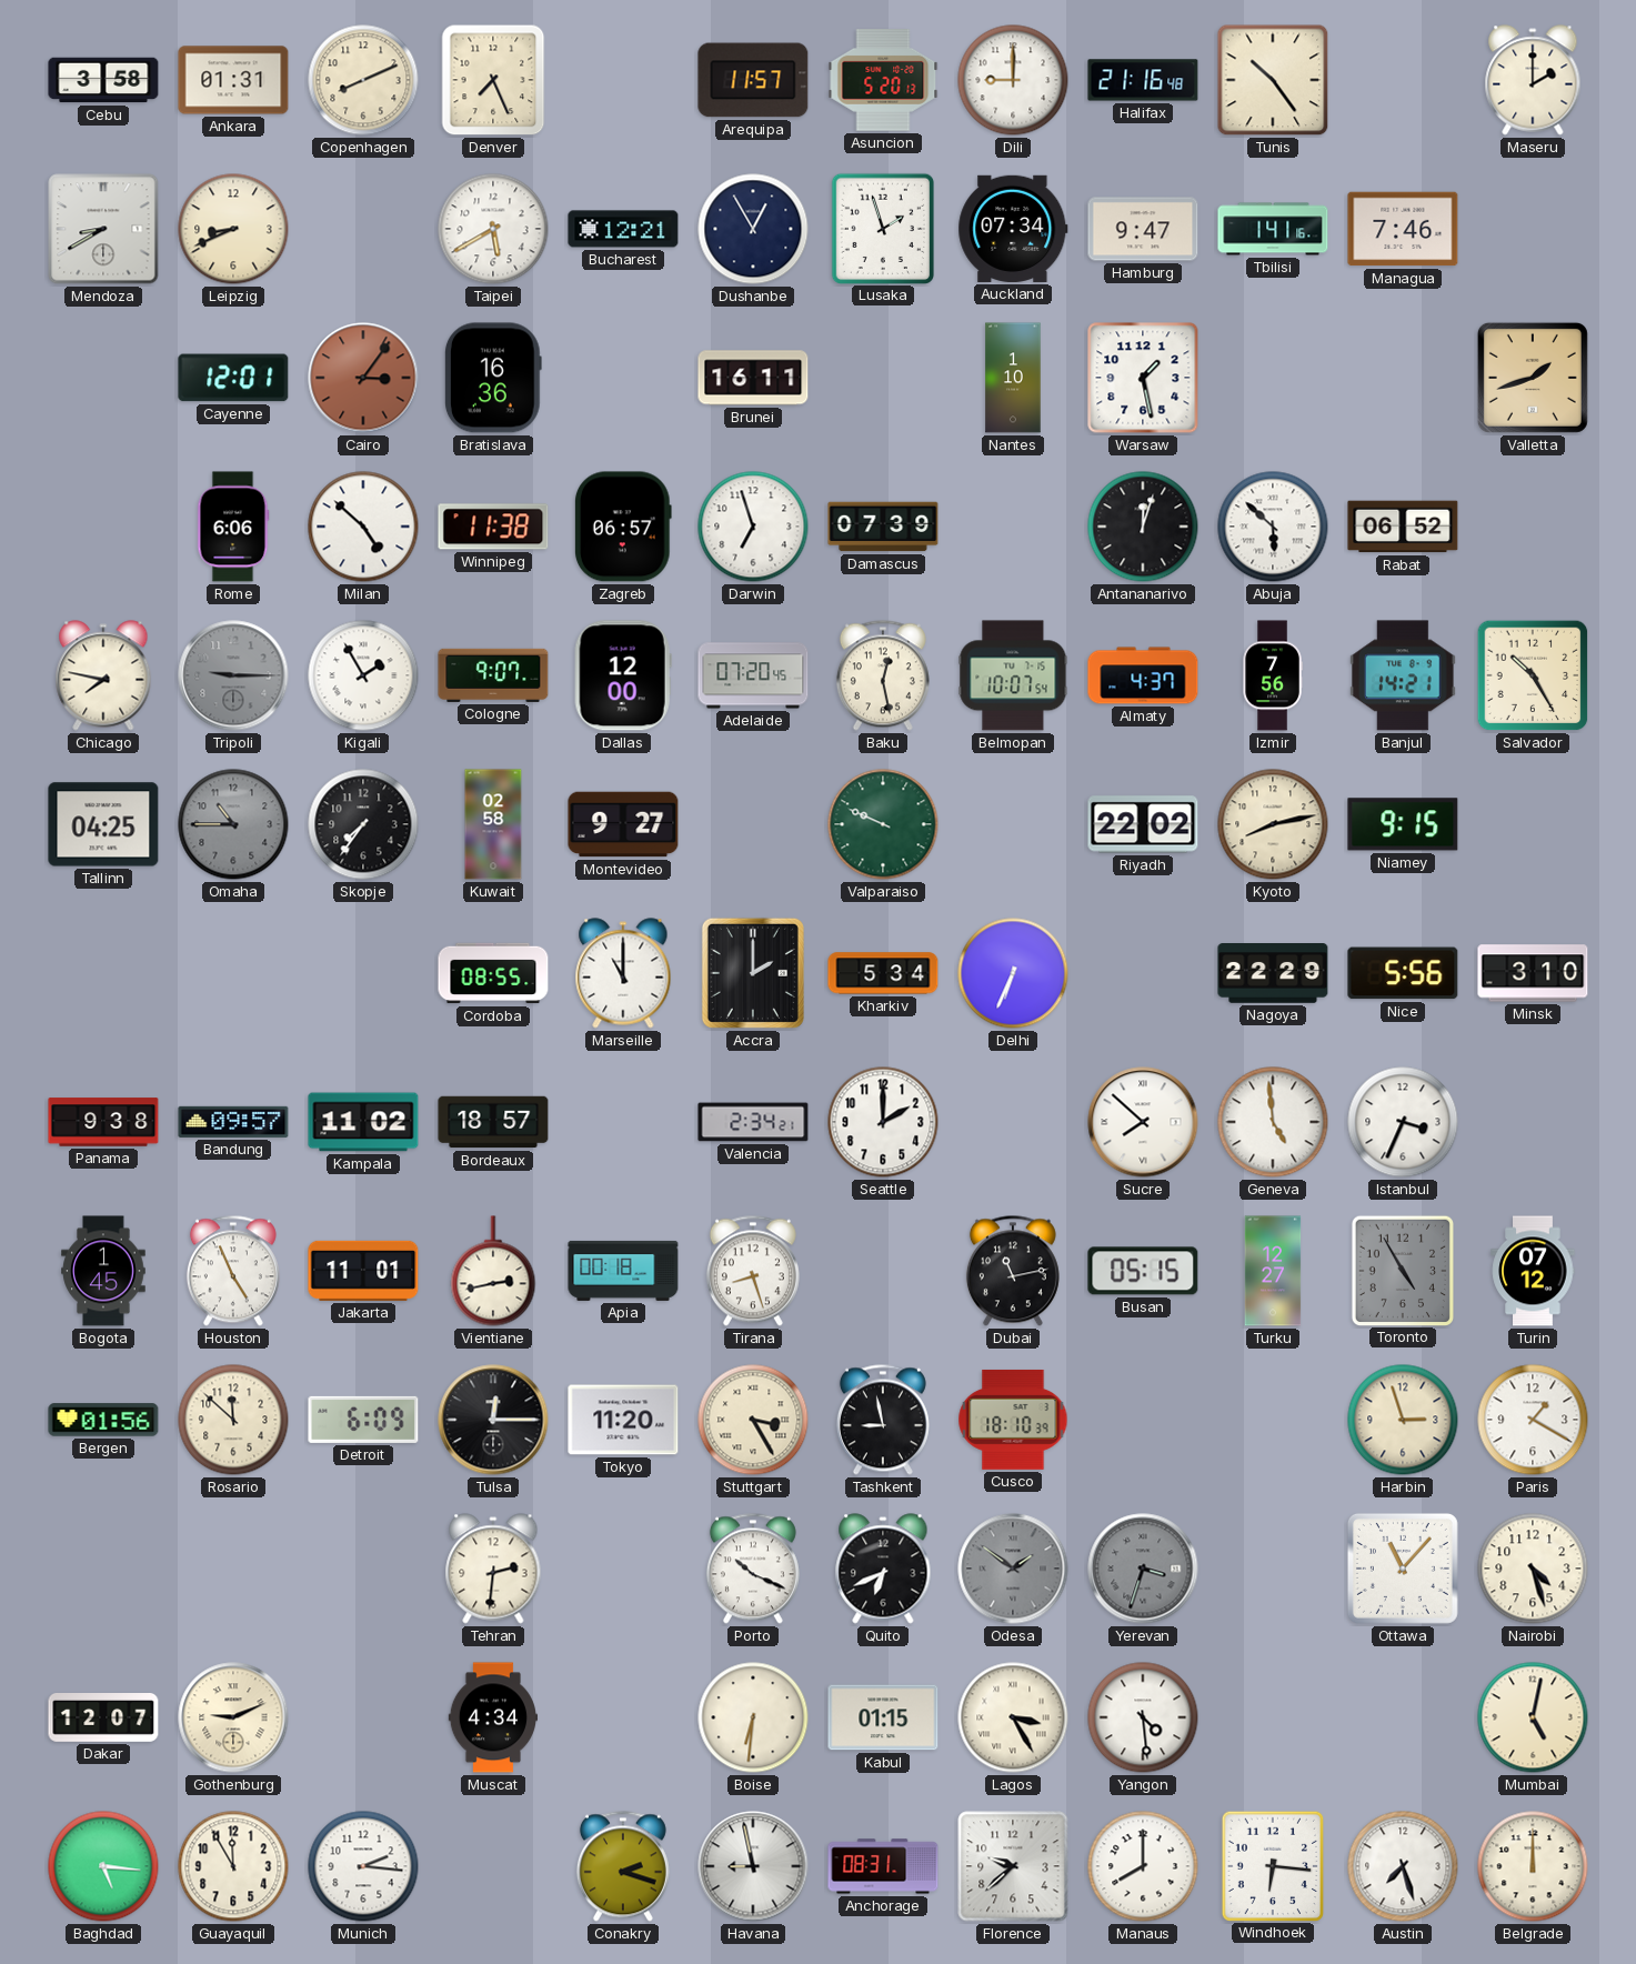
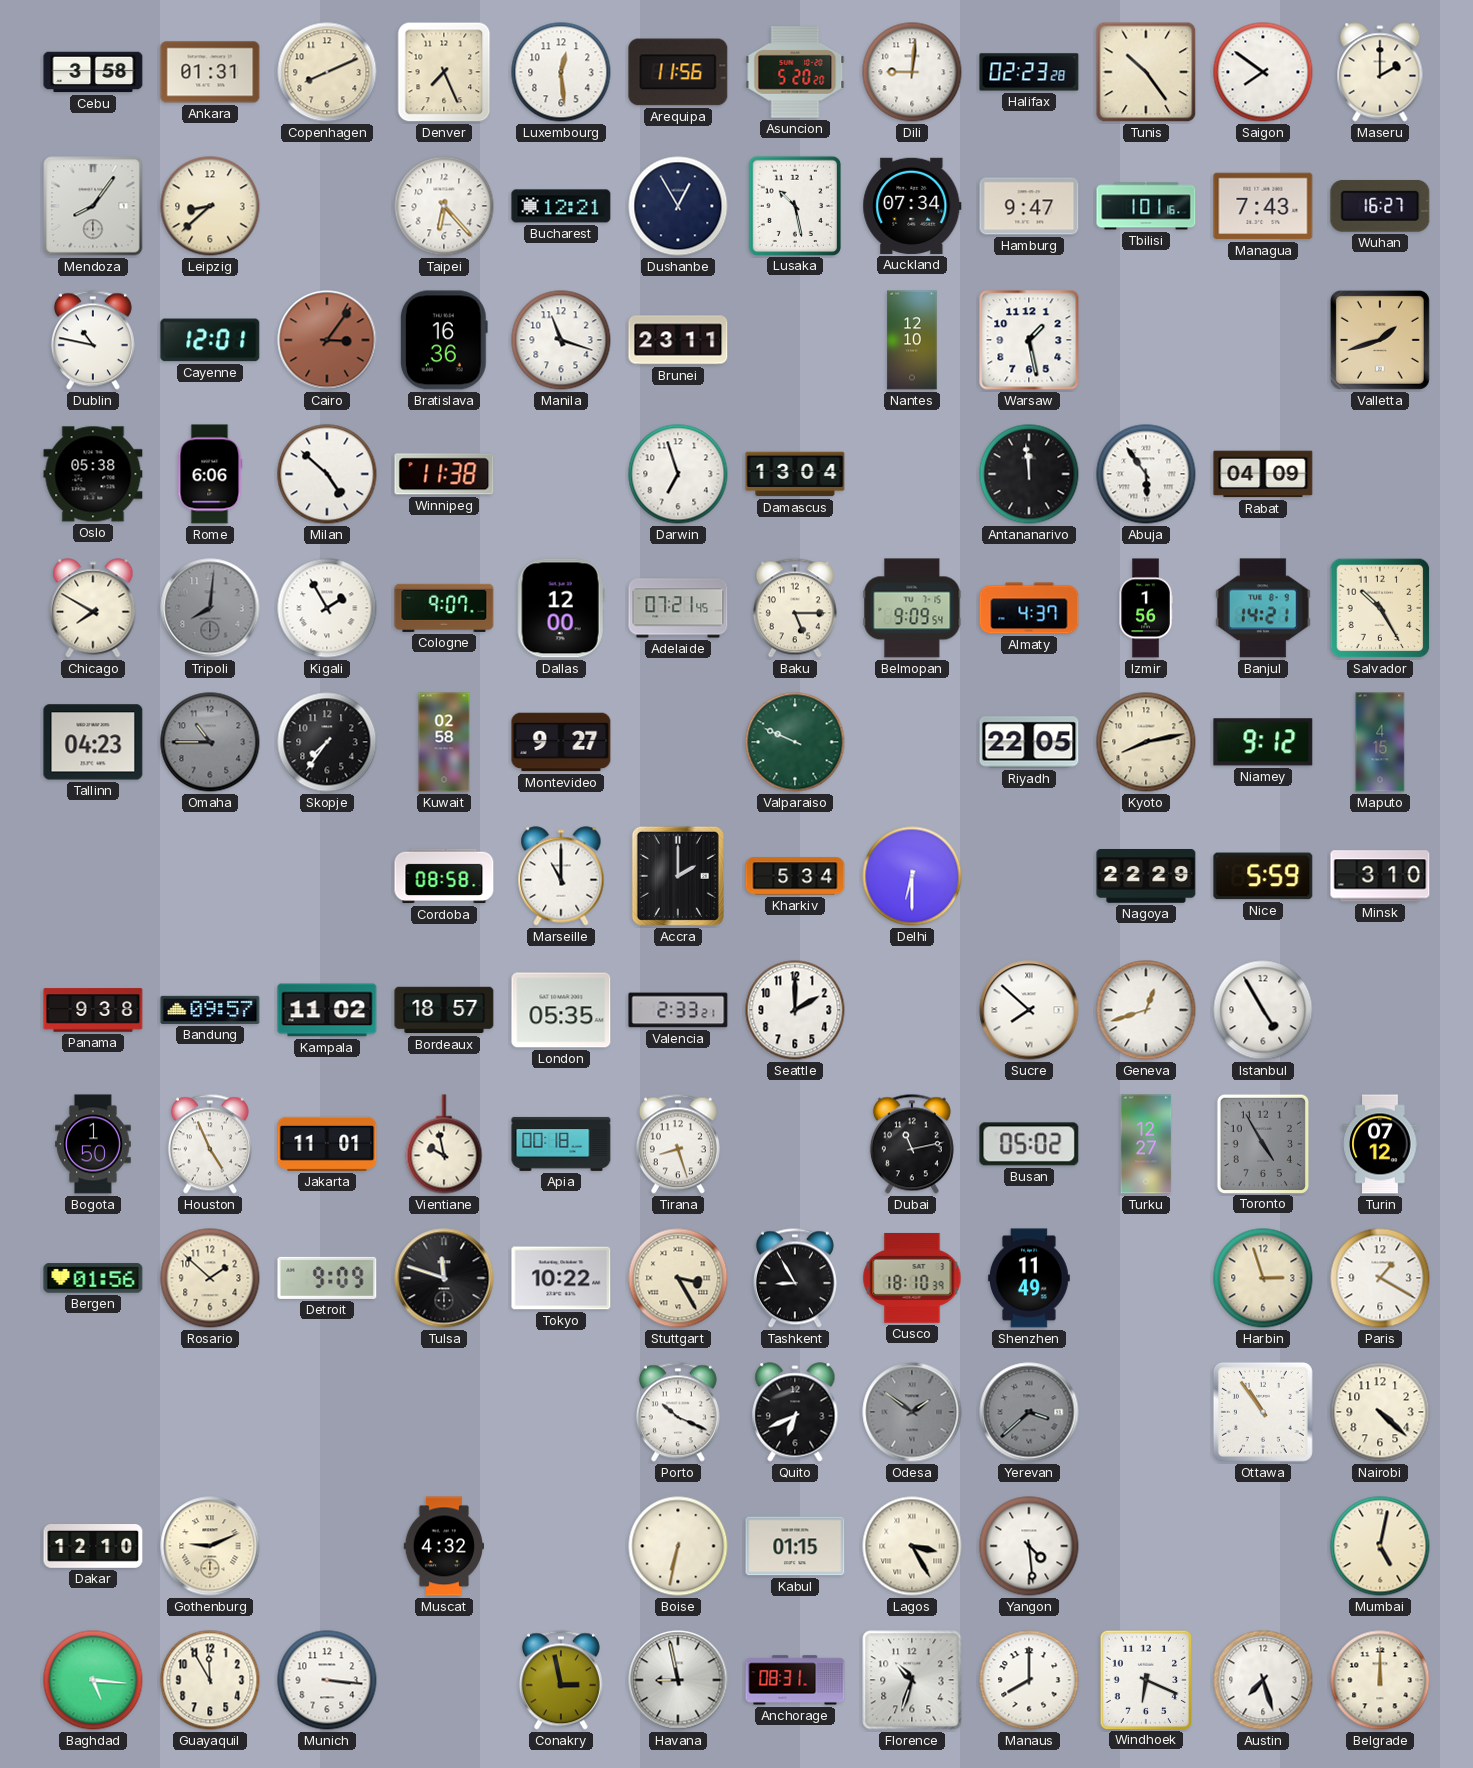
Luxembourg: none -> 12:29 (561, 72)
Arequipa: 11:57 -> 11:56 (678, 72)
Asuncion: 5:20:13 -> 5:20:20 (795, 73)
Dili: 9:00 -> 9:01 (912, 72)
Halifax: 21:16 -> 02:23 (1029, 72)
Saigon: none -> 7:51 (1263, 72)
Mendoza: 8:40 -> 8:06 (93, 206)
Leipzig: 8:41 -> 8:38 (210, 206)
Taipei: 5:40 -> 6:23 (444, 206)
Lusaka: 1:57 -> 10:28 (794, 205)
Tbilisi: 1:41 -> 1:01 (1146, 206)
Managua: 7:46 -> 7:43 (1263, 206)
Wuhan: none -> 16:27 (1380, 206)
Dublin: none -> 10:47 (93, 340)
Manila: none -> 11:18 (561, 340)
Brunei: 16:11 -> 23:11 (678, 340)
Nantes: 1:10 -> 12:10 (912, 340)
Oslo: none -> 05:38 (93, 474)
Zagreb: 06:57 -> none (623, 527)
Damascus: 07:39 -> 13:04 (795, 474)
Antananarivo: 12:03 -> 11:59 (1029, 474)
Abuja: 5:52 -> 5:54 (1146, 474)
Rabat: 06:52 -> 04:09 (1263, 474)
Chicago: 7:47 -> 7:50 (93, 608)
Tripoli: 9:15 -> 8:01 (210, 608)
Adelaide: 07:20 -> 07:21 (678, 608)
Baku: 12:28 -> 5:15 (795, 608)
Belmopan: 10:07 -> 9:09 (912, 608)
Izmir: 7:56 -> 1:56 (1146, 608)
Tallinn: 04:25 -> 04:23 (93, 742)
Riyadh: 22:02 -> 22:05 (1029, 742)
Niamey: 9:15 -> 9:12 (1263, 742)
Maputo: none -> 4:15 (1380, 742)
Cordoba: 08:55 -> 08:58 (444, 876)
Delhi: 6:34 -> 6:30 (912, 876)
Nice: 5:56 -> 5:59 (1263, 876)
London: none -> 05:35 (561, 1010)
Valencia: 2:34 -> 2:33 (678, 1010)
Geneva: 4:59 -> 12:42 (1146, 1010)
Istanbul: 3:34 -> 4:55 (1263, 1010)
Bogota: 1:45 -> 1:50 (93, 1144)
Vientiane: 2:43 -> 9:58 (444, 1144)
Busan: 05:15 -> 05:02 (1029, 1144)
Rosario: 11:52 -> 1:52 (210, 1278)
Detroit: 6:09 -> 9:09 (327, 1278)
Tulsa: 12:15 -> 11:48 (444, 1278)
Tokyo: 11:20 -> 10:22 (561, 1278)
Tashkent: 8:58 -> 8:55 (795, 1278)
Shenzhen: none -> 11:49 (1030, 1278)
Tehran: 2:31 -> none (493, 1569)
Yerevan: 3:33 -> 3:38 (1029, 1412)
Ottawa: 11:07 -> 10:54 (1263, 1412)
Nairobi: 4:27 -> 4:22 (1380, 1412)
Dakar: 12:07 -> 12:10 (93, 1547)
Muscat: 4:34 -> 4:32 (443, 1546)
Boise: 6:31 -> 6:32 (678, 1546)
Munich: 2:16 -> 3:16 (327, 1680)
Conakry: 2:18 -> 2:58 (561, 1680)
Florence: 9:38 -> 10:33 (912, 1680)
Windhoek: 6:16 -> 6:19 (1145, 1679)
